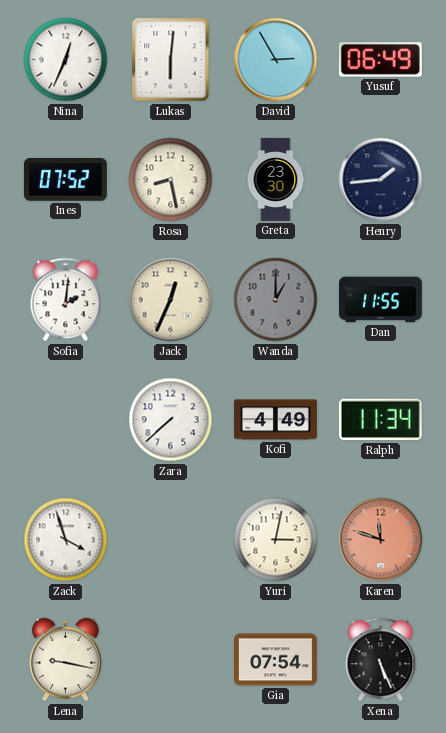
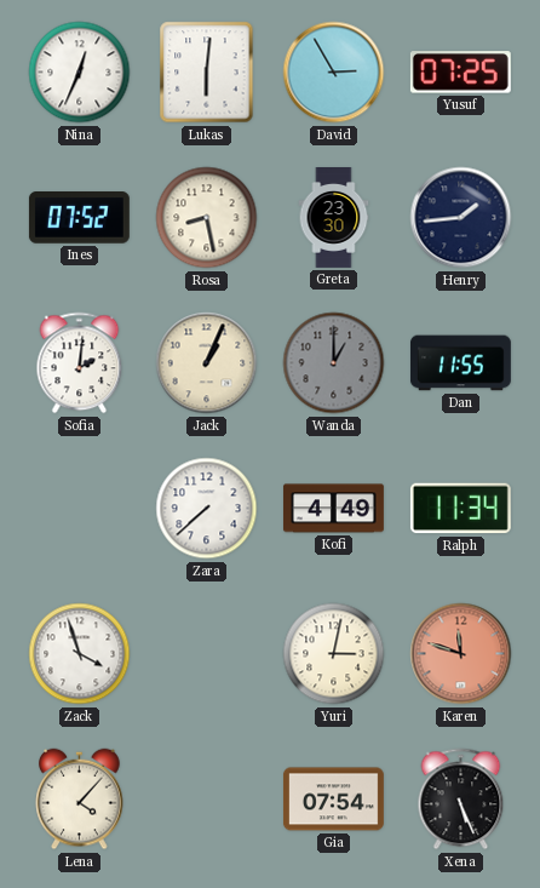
Yusuf: 06:49 -> 07:25 (460, 73)
Jack: 12:34 -> 1:04 (207, 363)
Lena: 9:17 -> 4:07 (80, 800)
